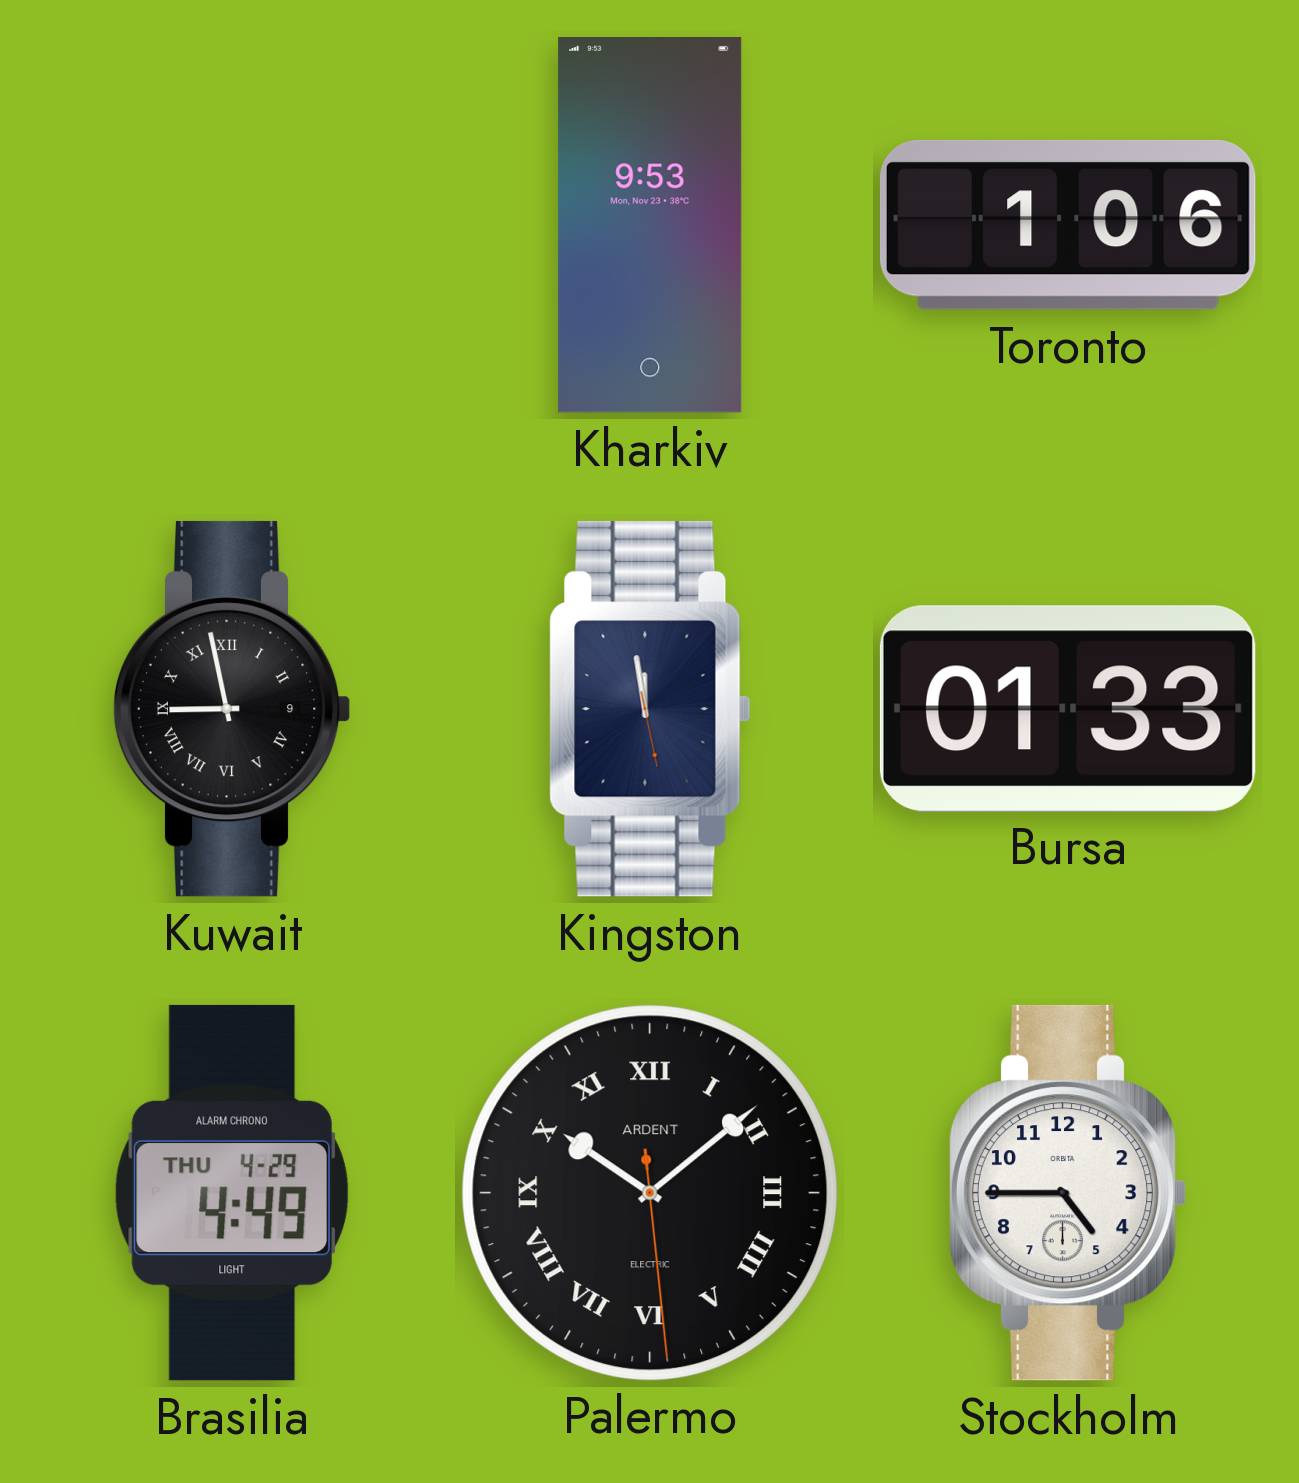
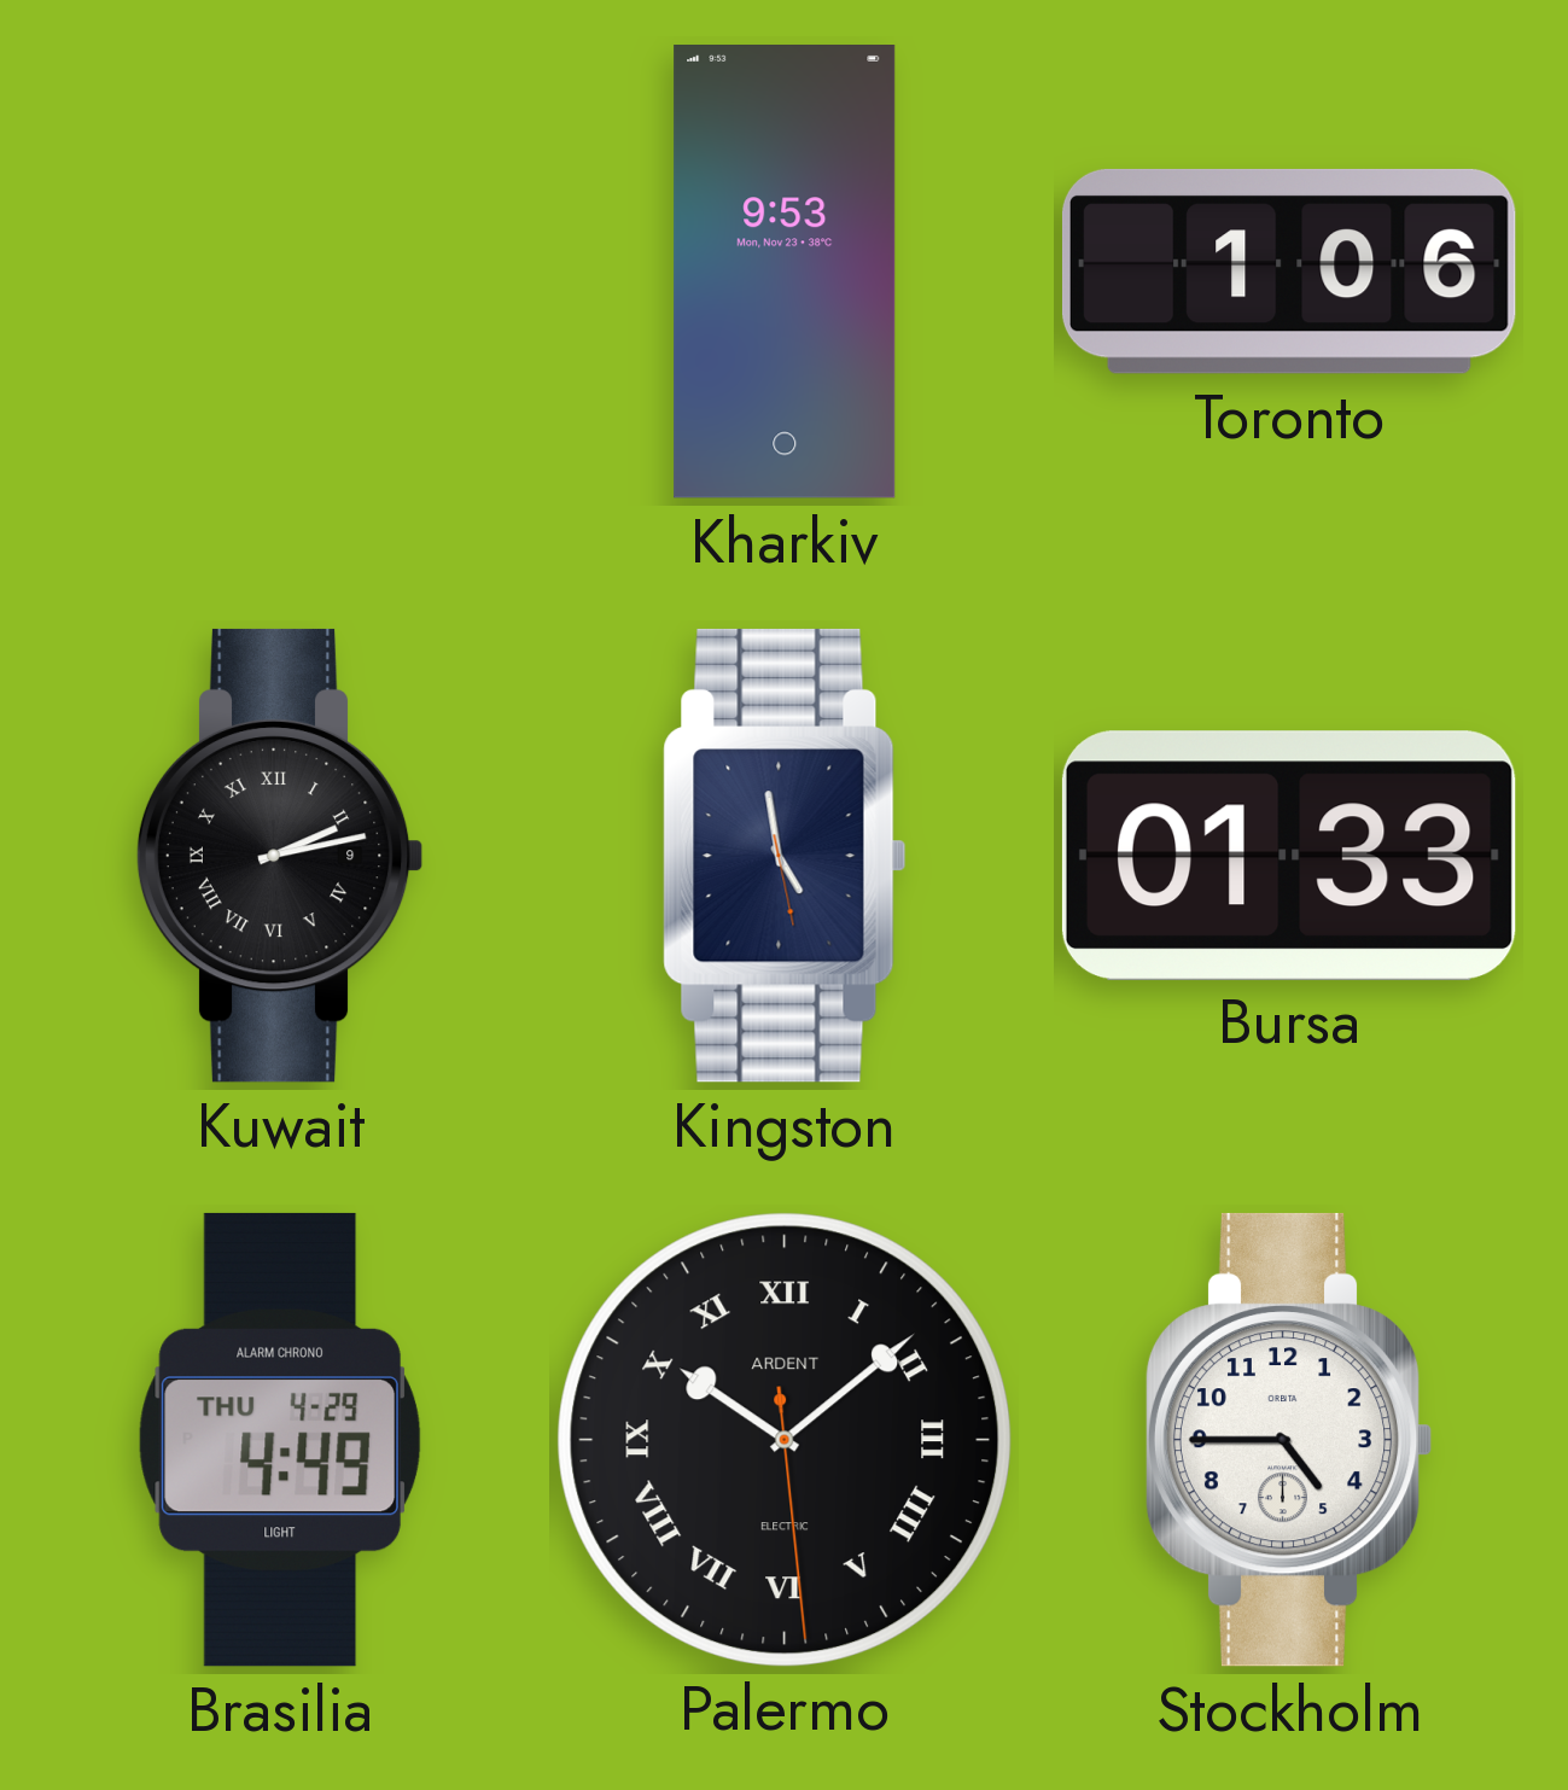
Kuwait: 8:58 -> 2:13 (280, 856)
Kingston: 11:58 -> 4:58 (785, 856)
